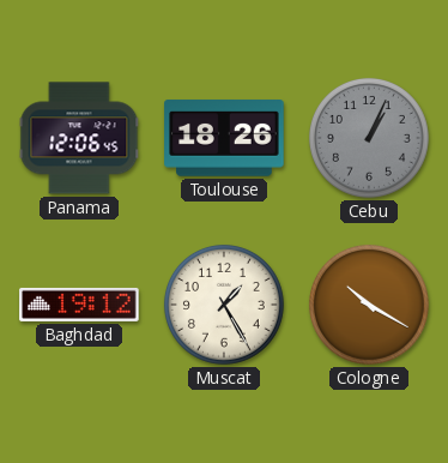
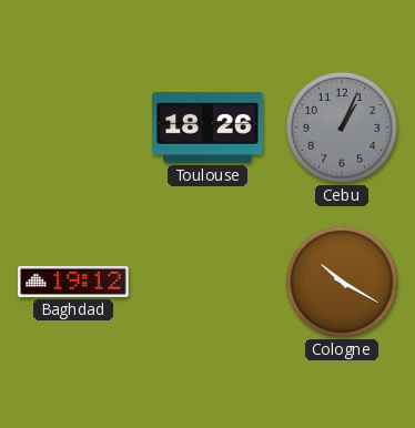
Panama: 12:06 -> none (79, 138)
Muscat: 1:25 -> none (224, 305)
